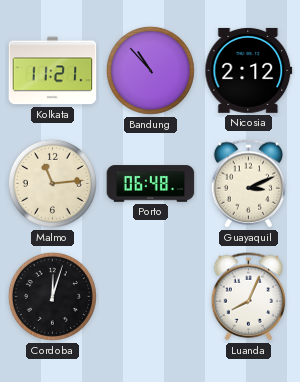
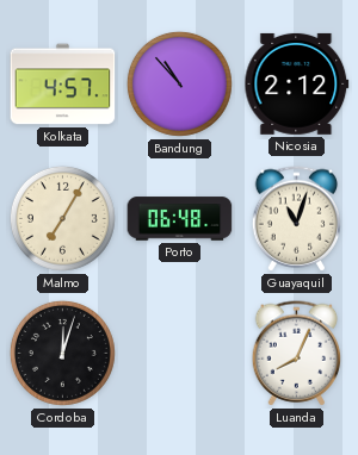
Kolkata: 11:21 -> 4:57 (63, 85)
Malmo: 11:14 -> 7:05 (62, 218)
Guayaquil: 3:11 -> 11:03 (297, 219)
